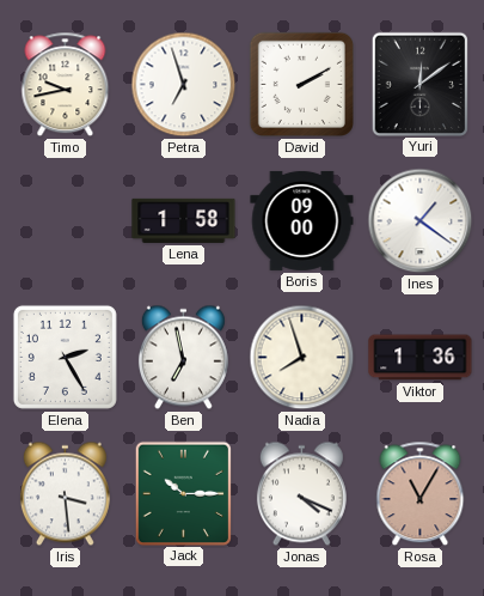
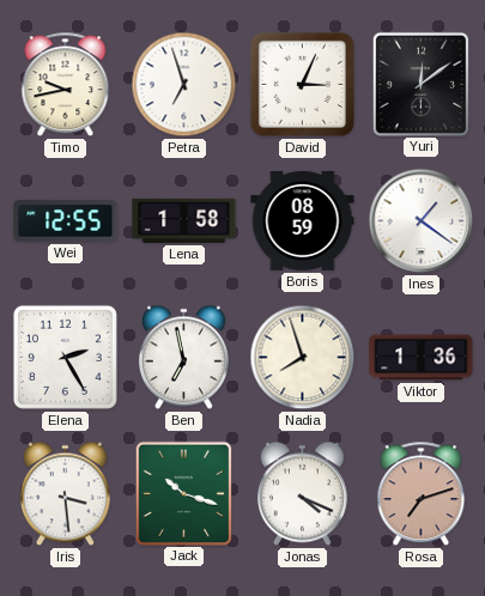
David: 2:10 -> 3:04 (302, 84)
Wei: none -> 12:55 (66, 221)
Boris: 09:00 -> 08:59 (303, 220)
Jack: 10:15 -> 10:18 (183, 493)
Rosa: 11:05 -> 7:12 (422, 494)
